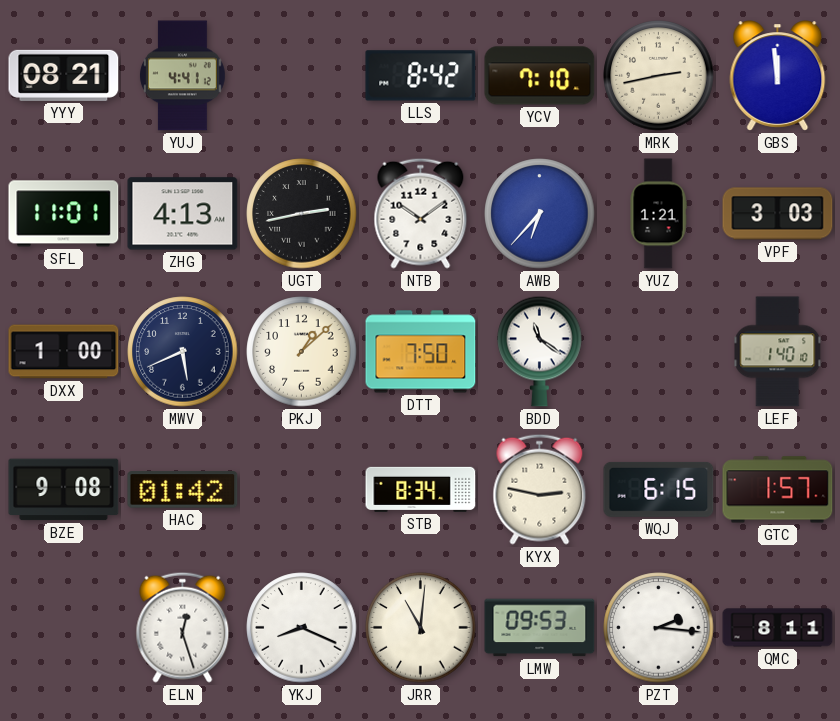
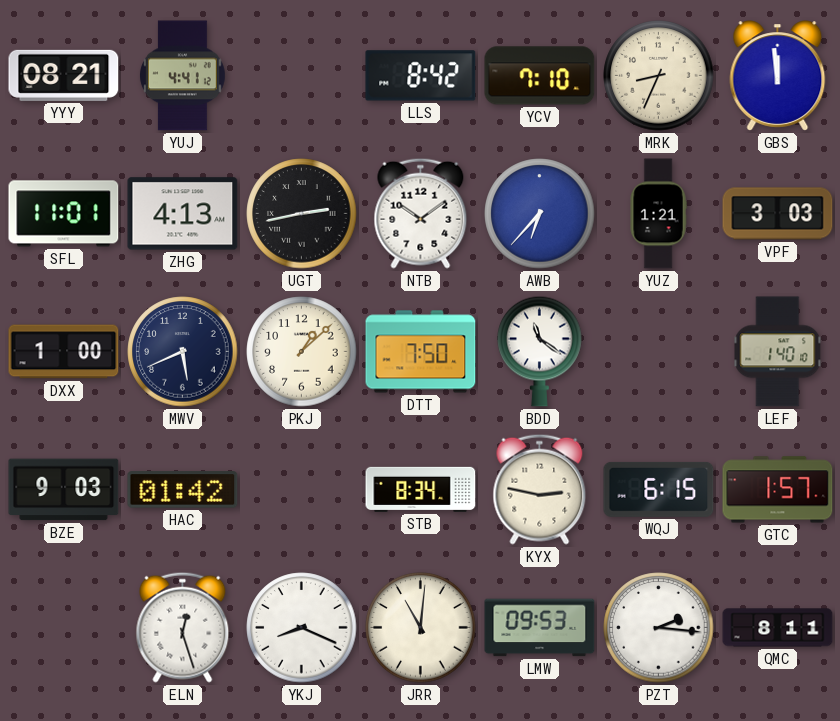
MRK: 2:43 -> 8:34 (659, 76)
BZE: 9:08 -> 9:03 (64, 490)
